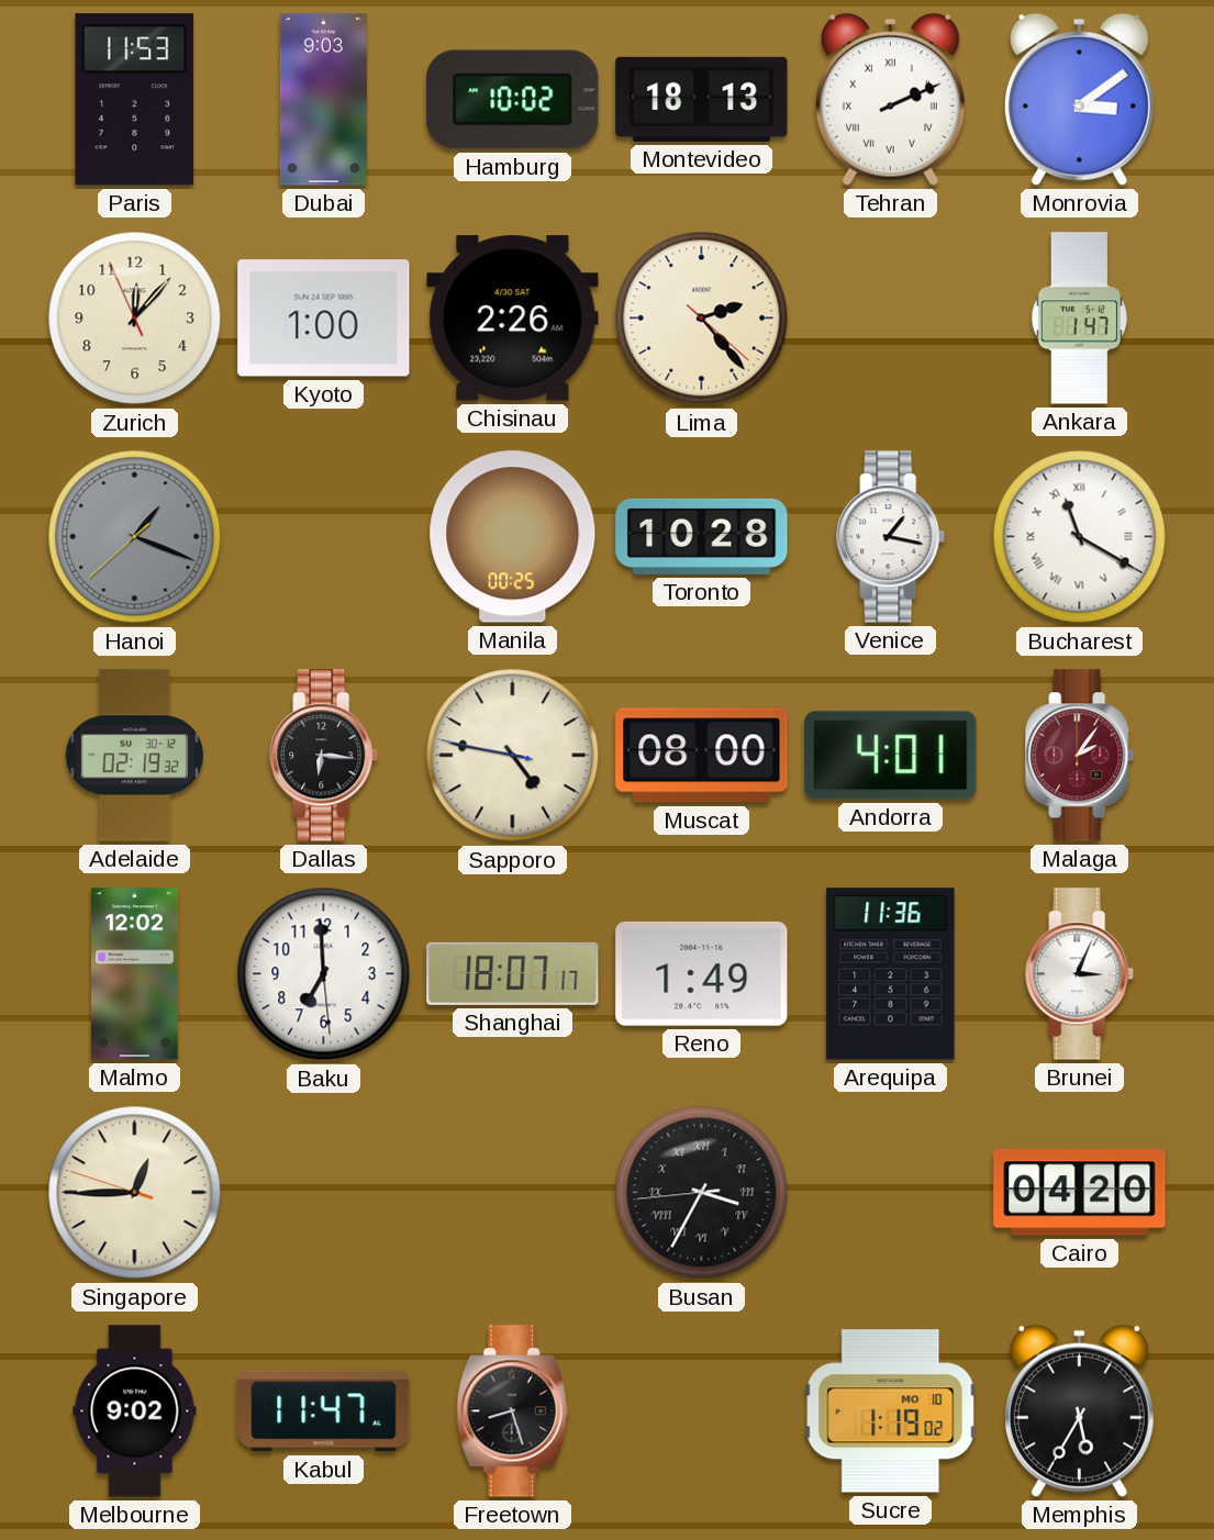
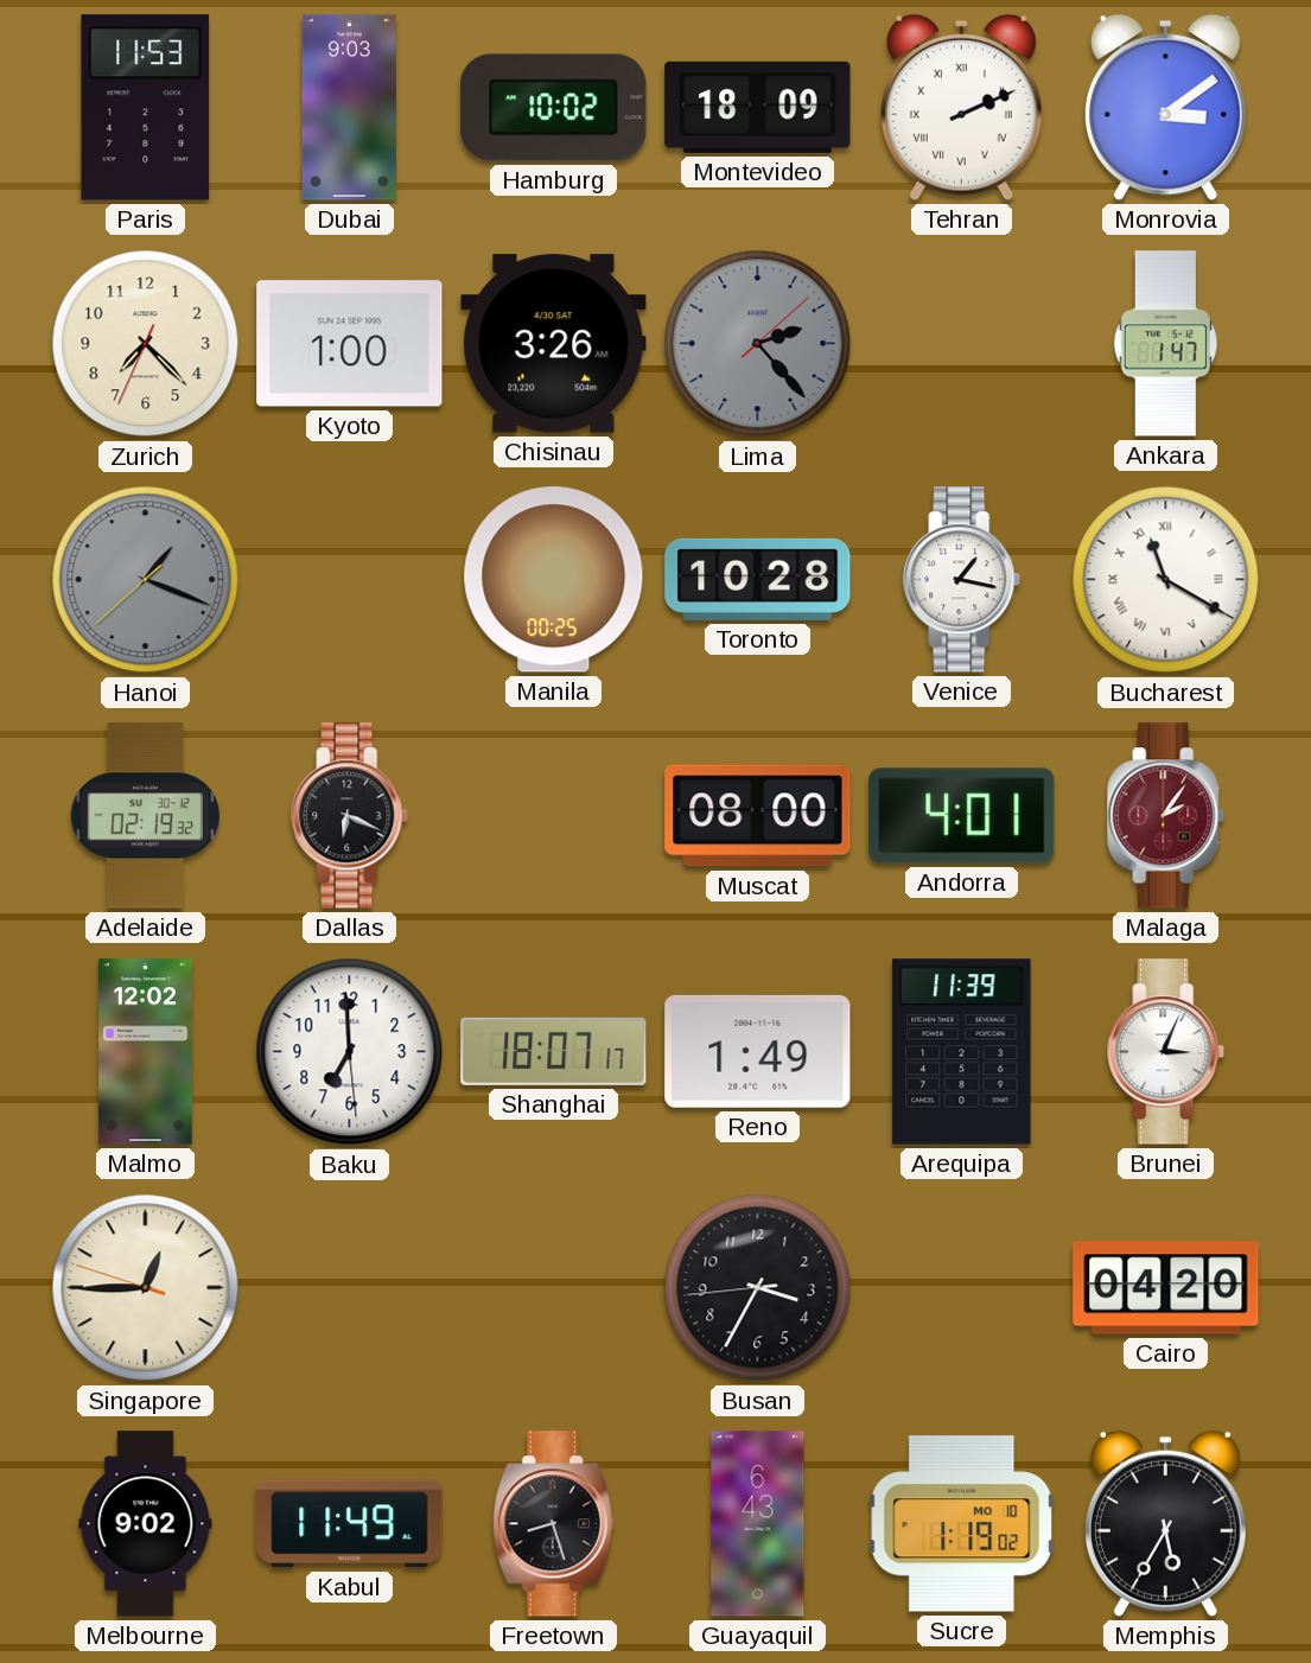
Montevideo: 18:13 -> 18:09 (758, 107)
Zurich: 12:06 -> 7:22 (146, 344)
Chisinau: 2:26 -> 3:26 (554, 344)
Lima: 2:23:22 -> 2:23:08 (758, 344)
Lima dial: cream -> grey (758, 344)
Dallas: 6:16 -> 6:19 (350, 816)
Sapporo: 4:46 -> none (513, 756)
Arequipa: 11:36 -> 11:39 (962, 1052)
Busan numerals: Roman -> Arabic (758, 1288)
Kabul: 11:47 -> 11:49 (350, 1524)
Guayaquil: none -> 6:43 (758, 1524)
